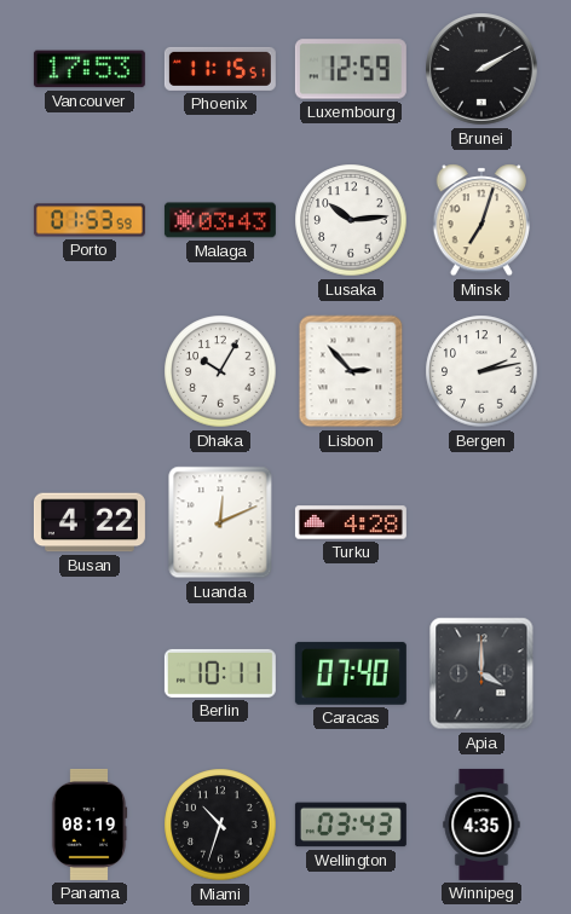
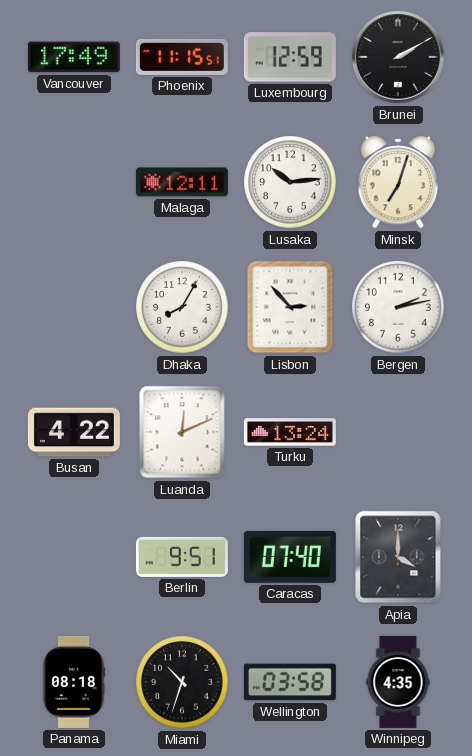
Vancouver: 17:53 -> 17:49 (74, 57)
Porto: 01:53 -> none (90, 220)
Malaga: 03:43 -> 12:11 (182, 182)
Dhaka: 10:05 -> 8:05 (182, 307)
Turku: 4:28 -> 13:24 (290, 432)
Berlin: 10:11 -> 9:51 (182, 557)
Panama: 08:19 -> 08:18 (74, 682)
Wellington: 03:43 -> 03:58 (290, 682)
